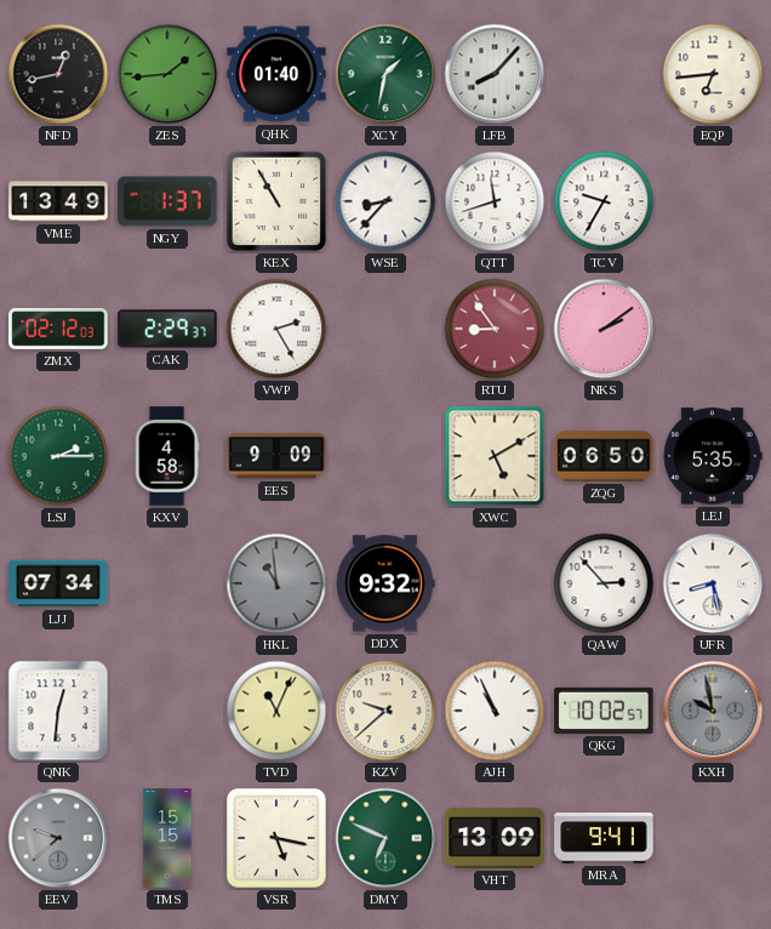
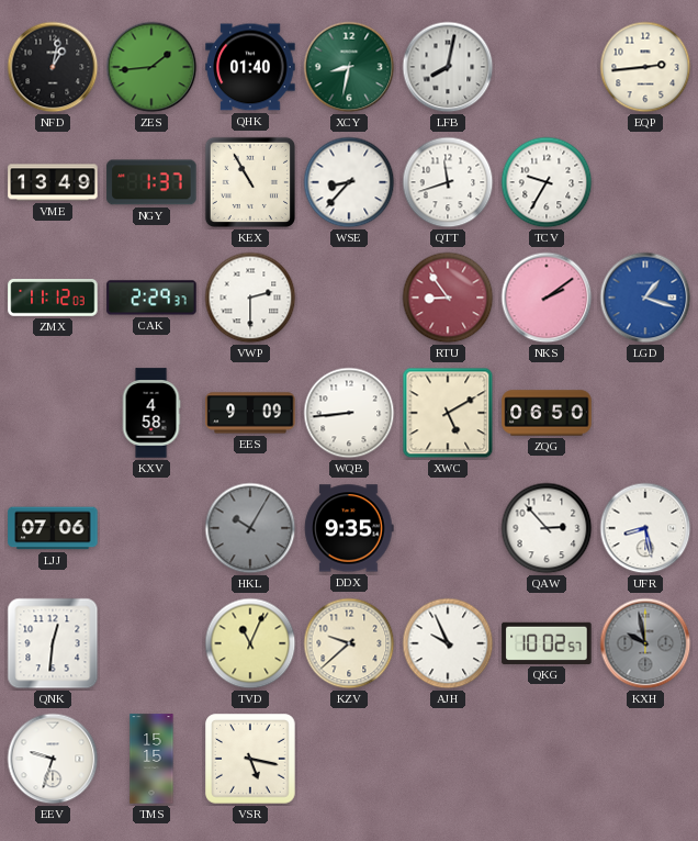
NFD: 12:43 -> 1:02 (53, 67)
XCY: 1:32 -> 8:32 (349, 67)
LFB: 8:07 -> 8:02 (448, 67)
EQP: 6:44 -> 2:44 (645, 67)
ZMX: 02:12 -> 11:12 (53, 298)
VWP: 2:25 -> 2:30 (250, 298)
LGD: none -> 1:18 (645, 298)
LSJ: 2:15 -> none (58, 456)
WQB: none -> 8:44 (349, 413)
LEJ: 5:35 -> none (713, 456)
LJJ: 07:34 -> 07:06 (53, 528)
HKL: 10:59 -> 10:05 (250, 528)
DDX: 9:32 -> 9:35 (349, 528)
AJH: 10:56 -> 9:56 (448, 643)
EEV: 9:38 -> 9:33 (53, 759)
EEV dial: grey -> white (53, 759)
DMY: 6:49 -> none (385, 838)
VHT: 13:09 -> none (495, 838)
MRA: 9:41 -> none (604, 838)
